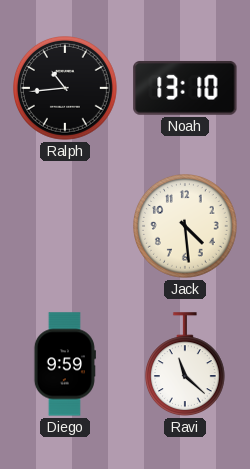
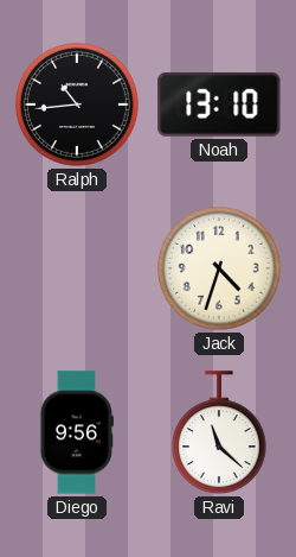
Jack: 4:29 -> 4:33 (220, 270)
Diego: 9:59 -> 9:56 (77, 432)
